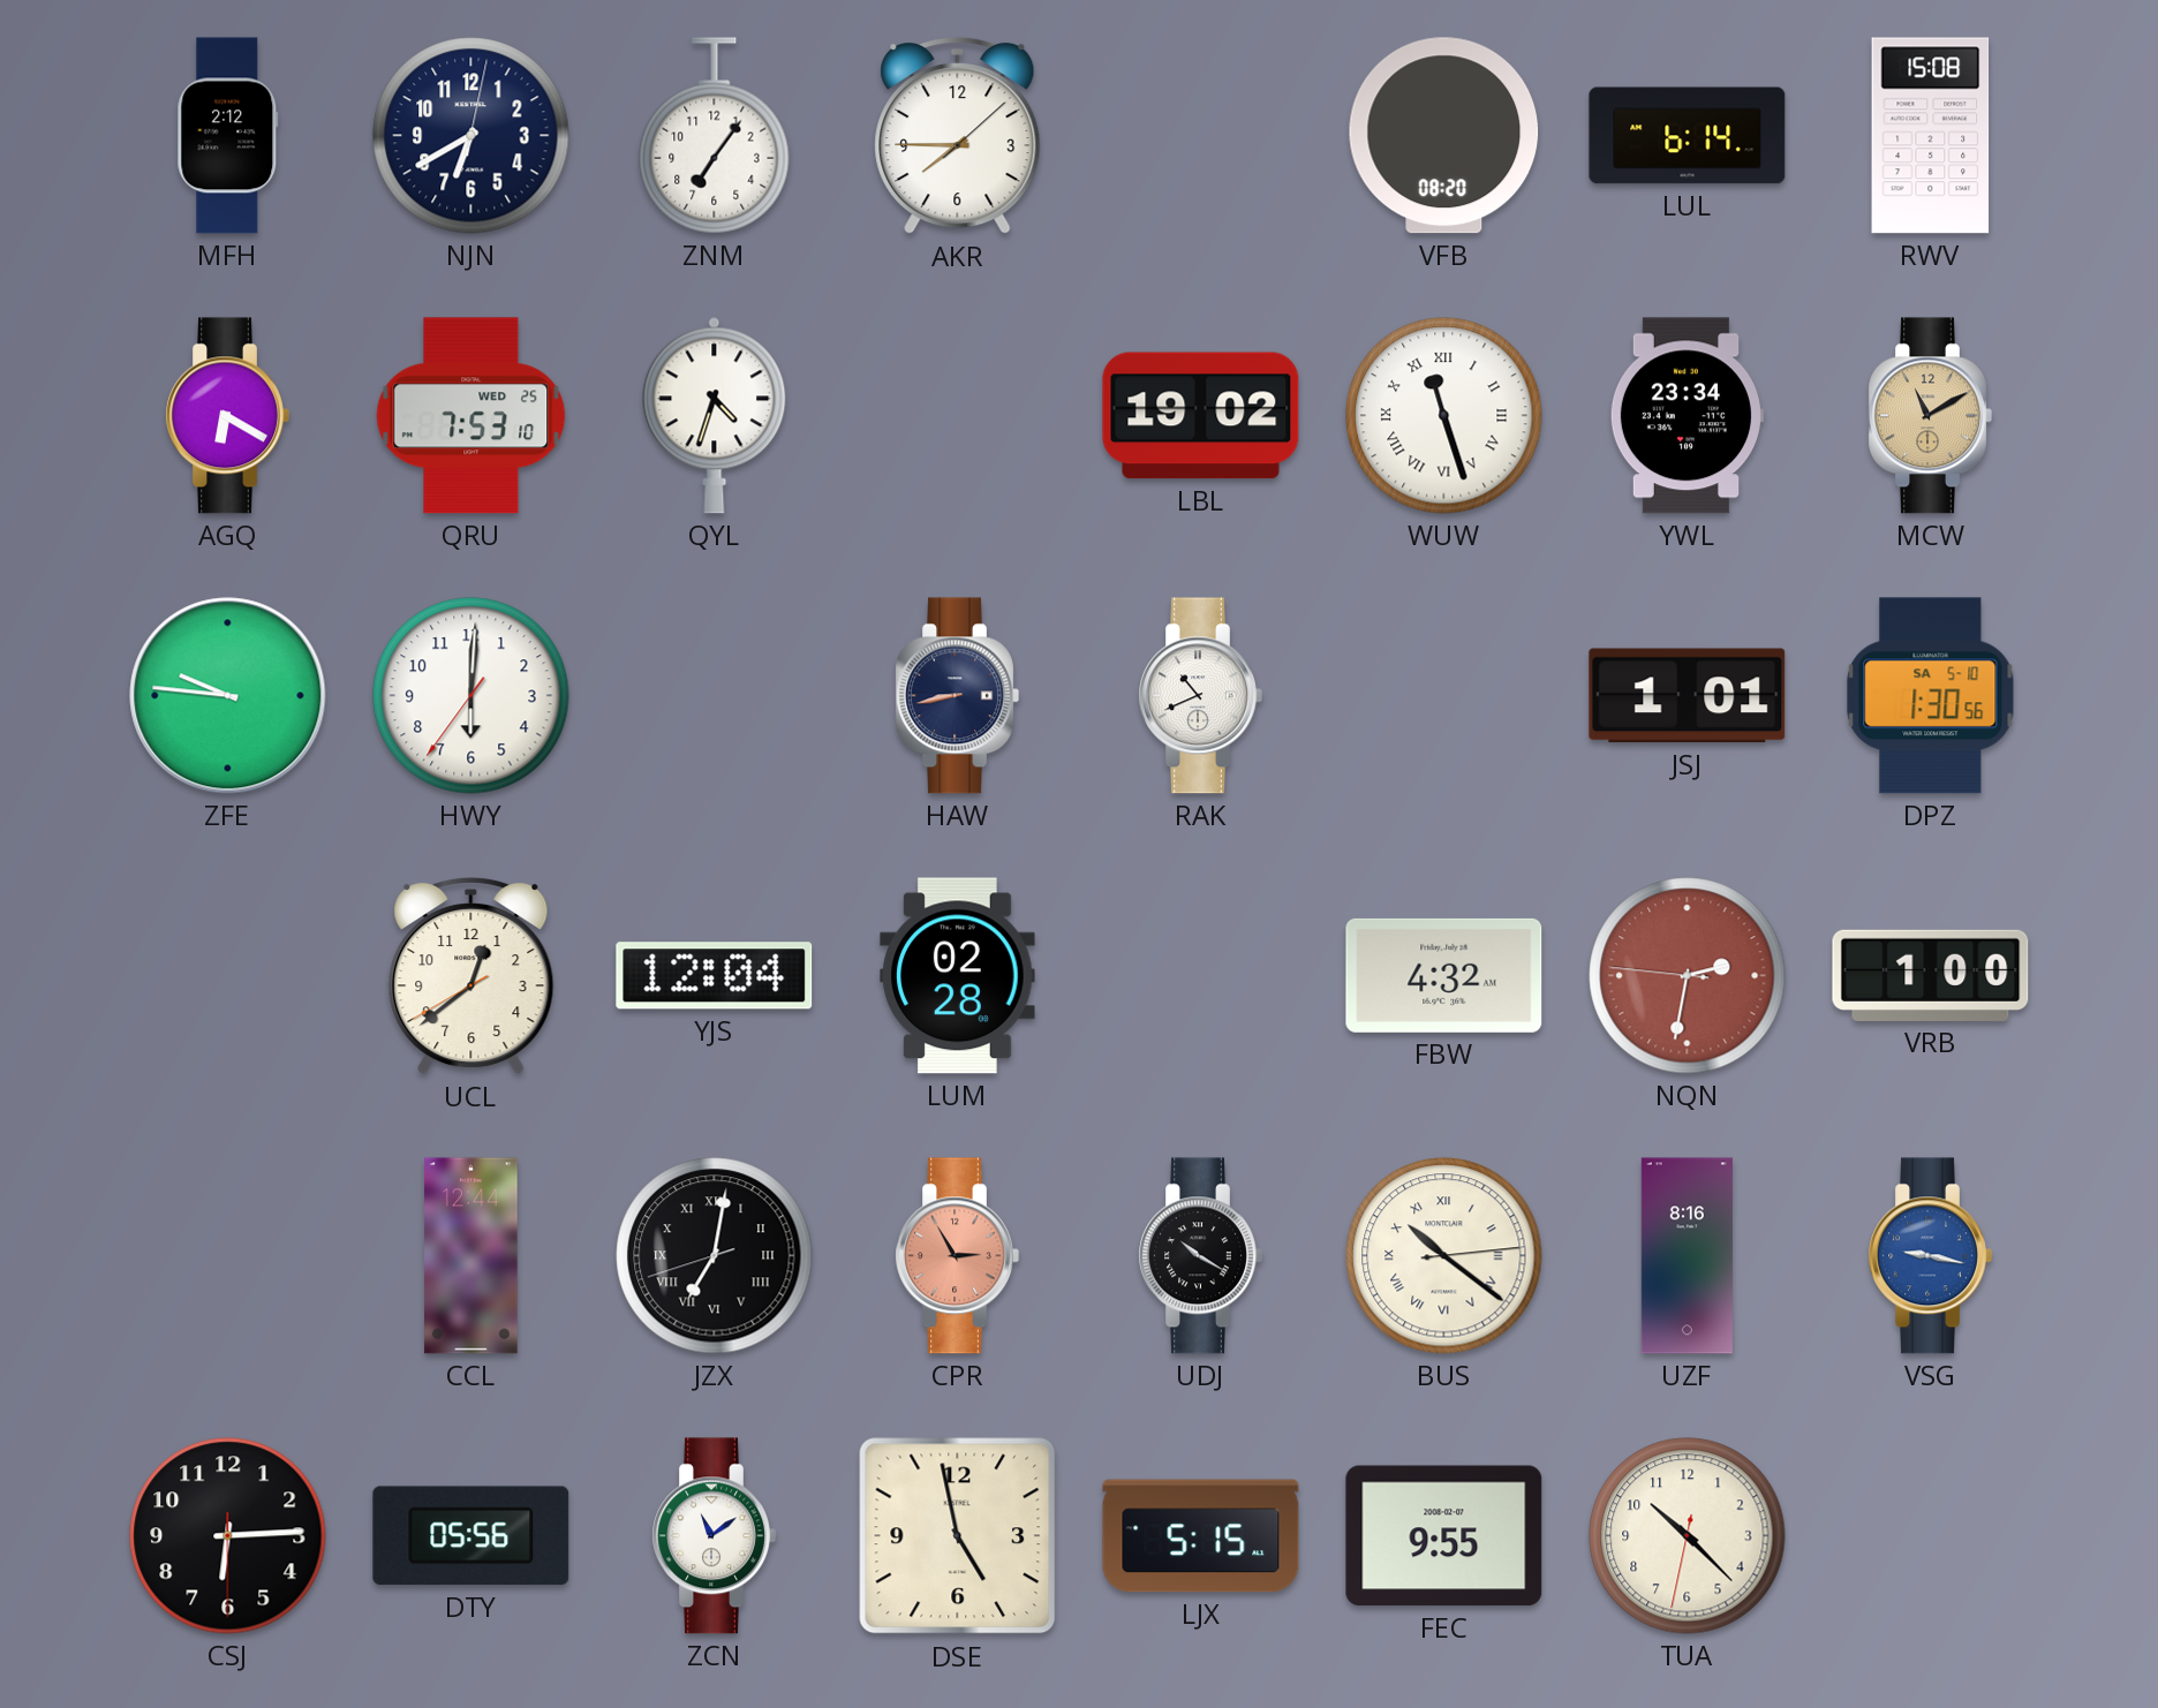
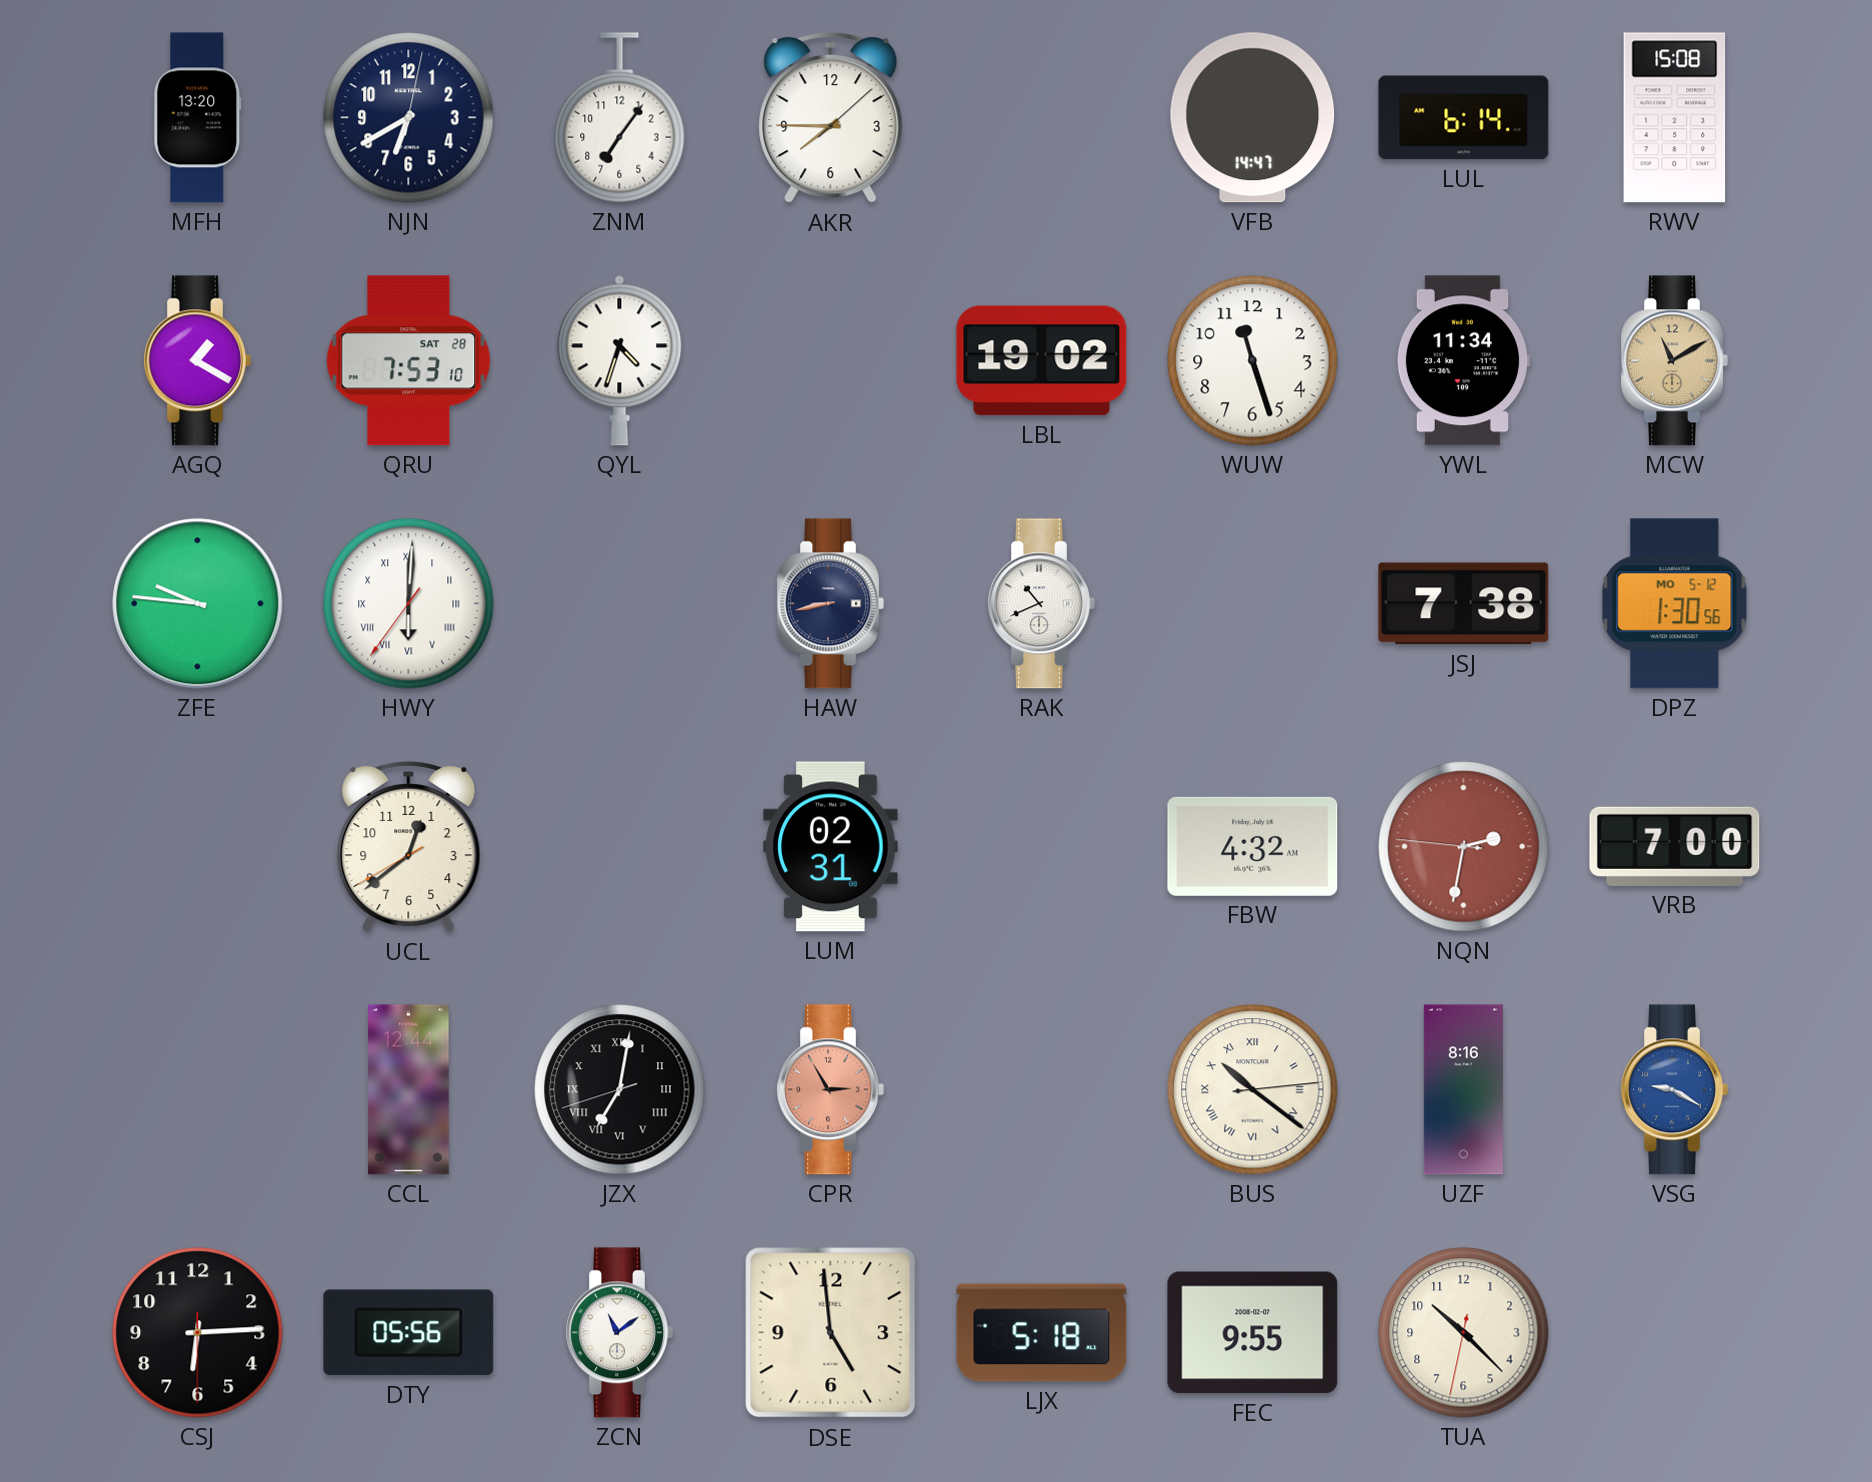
MFH: 2:12 -> 13:20 (198, 118)
VFB: 08:20 -> 14:47 (1253, 118)
AGQ: 6:20 -> 1:20 (197, 361)
QRU date: WED 25 -> SAT 28 (409, 361)
WUW numerals: Roman -> Arabic (1253, 361)
YWL: 23:34 -> 11:34 (1463, 361)
HWY numerals: Arabic -> Roman (409, 604)
JSJ: 1:01 -> 7:38 (1464, 604)
DPZ date: SA 5-10 -> MO 5-12 (1675, 604)
YJS: 12:04 -> none (715, 976)
LUM: 02:28 -> 02:31 (831, 847)
VRB: 1:00 -> 7:00 (1675, 846)
UDJ: 10:20 -> none (1200, 1256)
VSG: 9:17 -> 9:20 (1674, 1090)
DSE: 4:58 -> 4:59 (831, 1333)
LJX: 5:15 -> 5:18 (1042, 1333)
